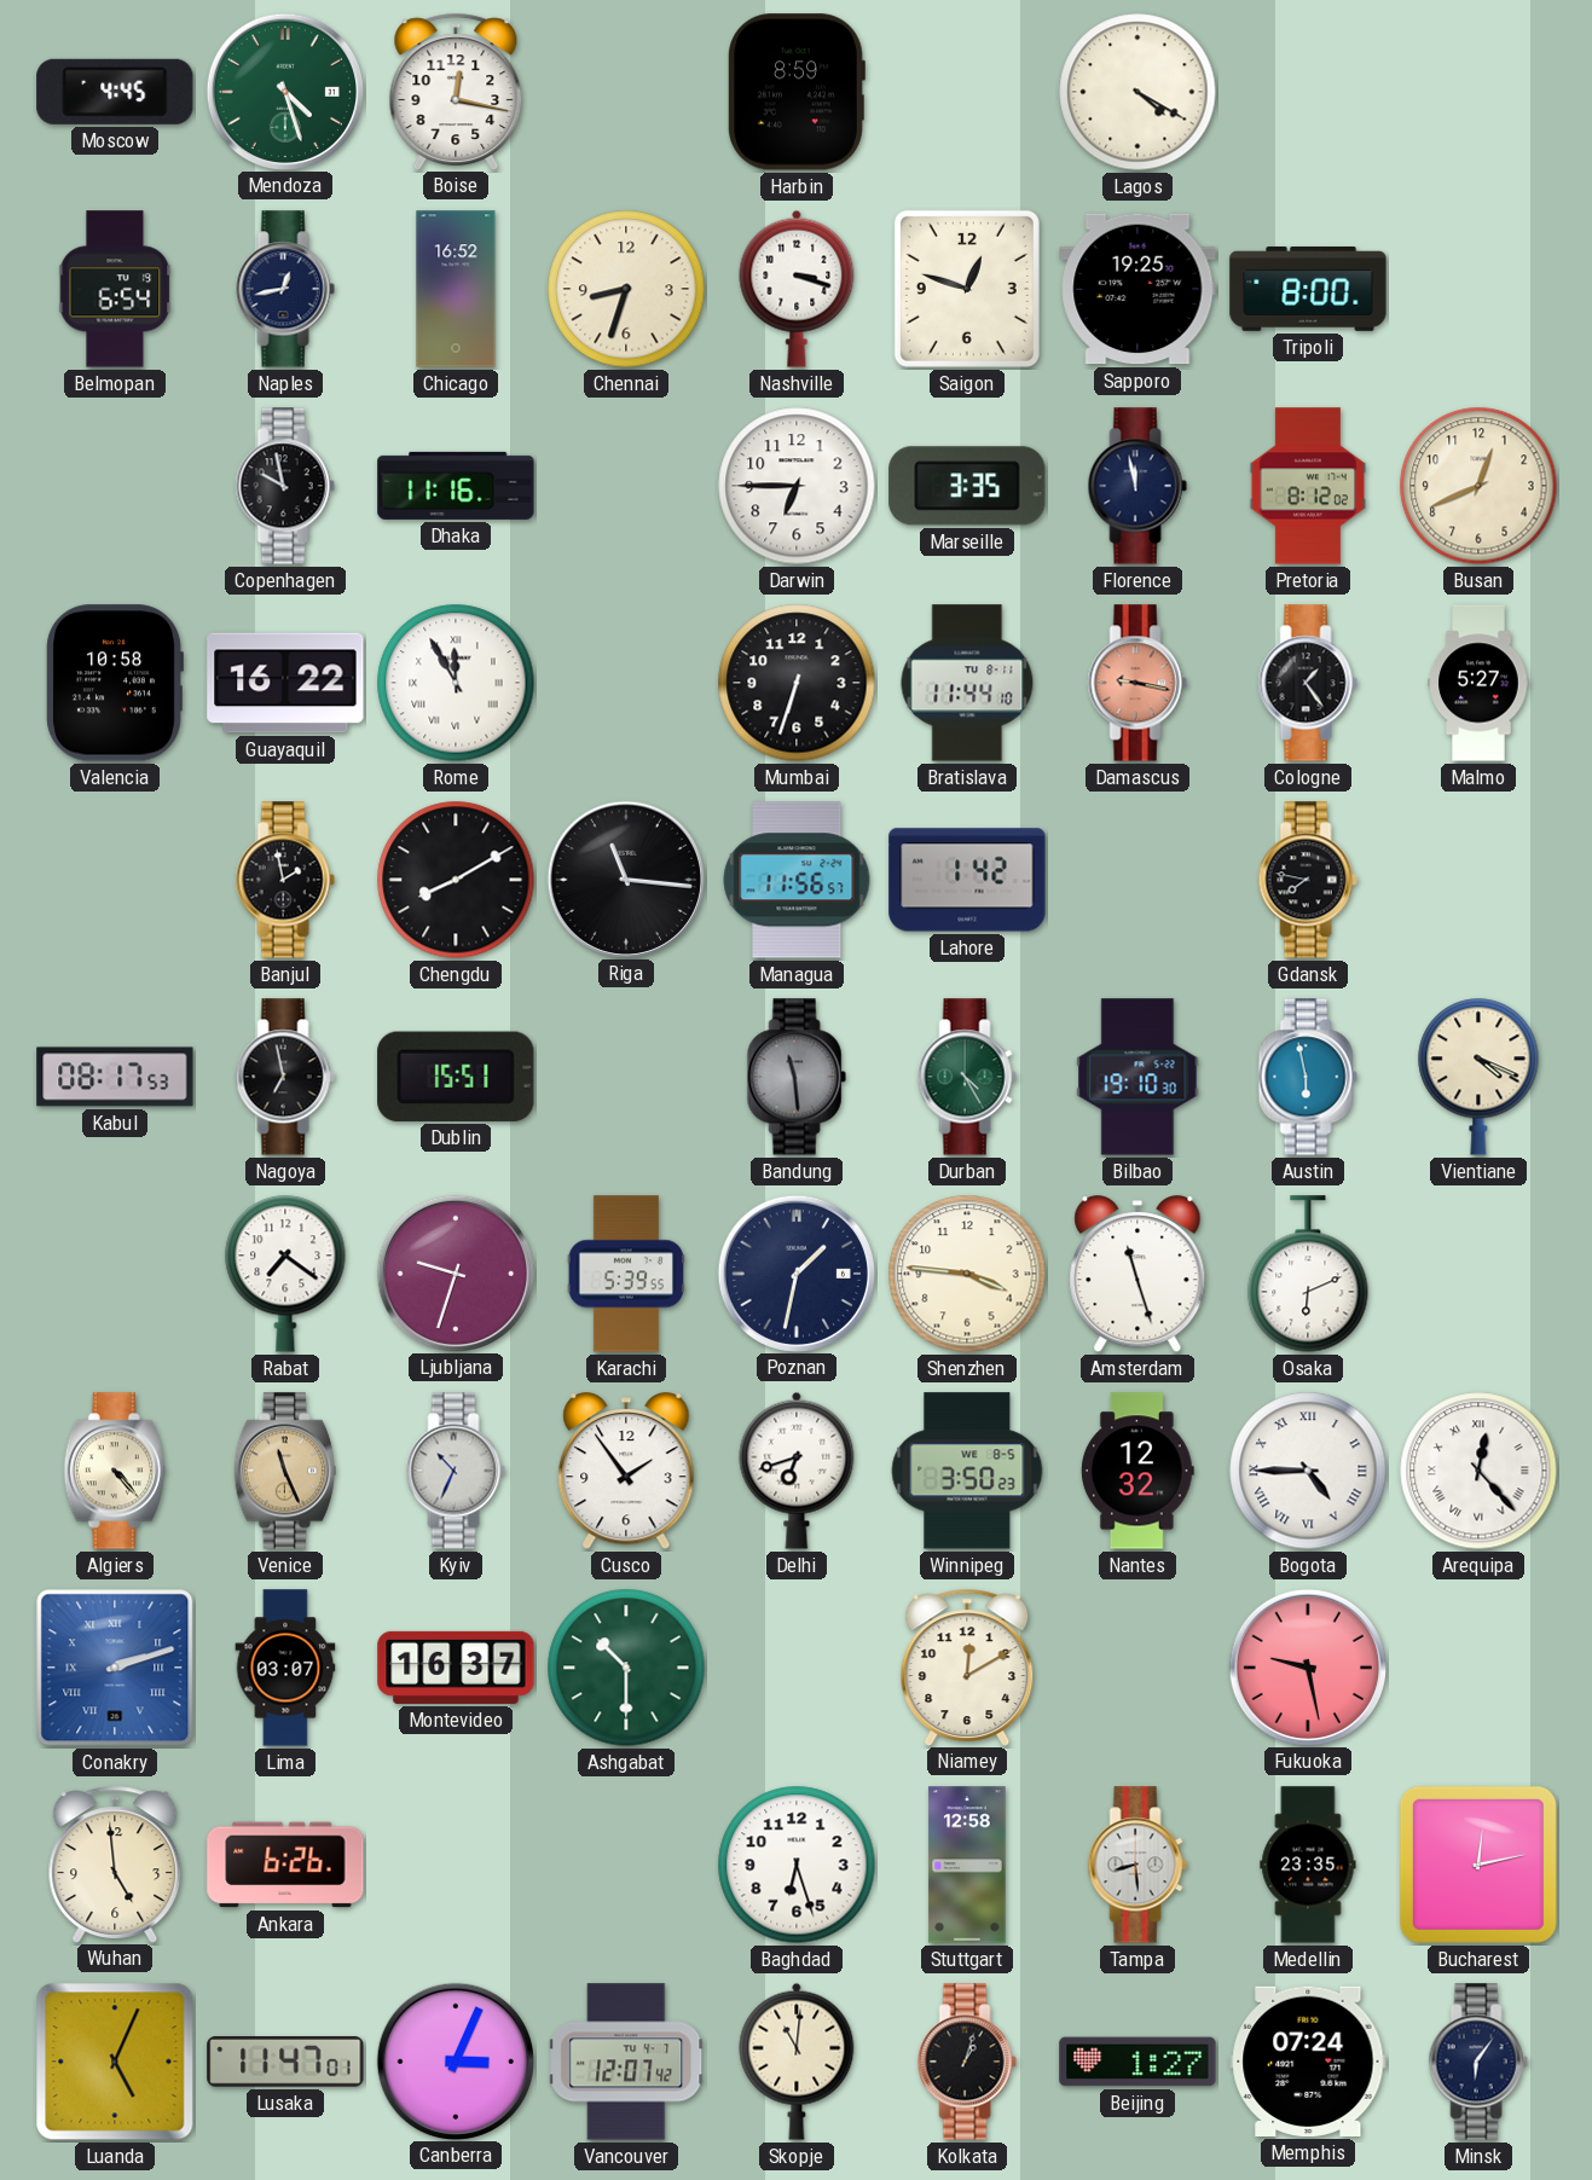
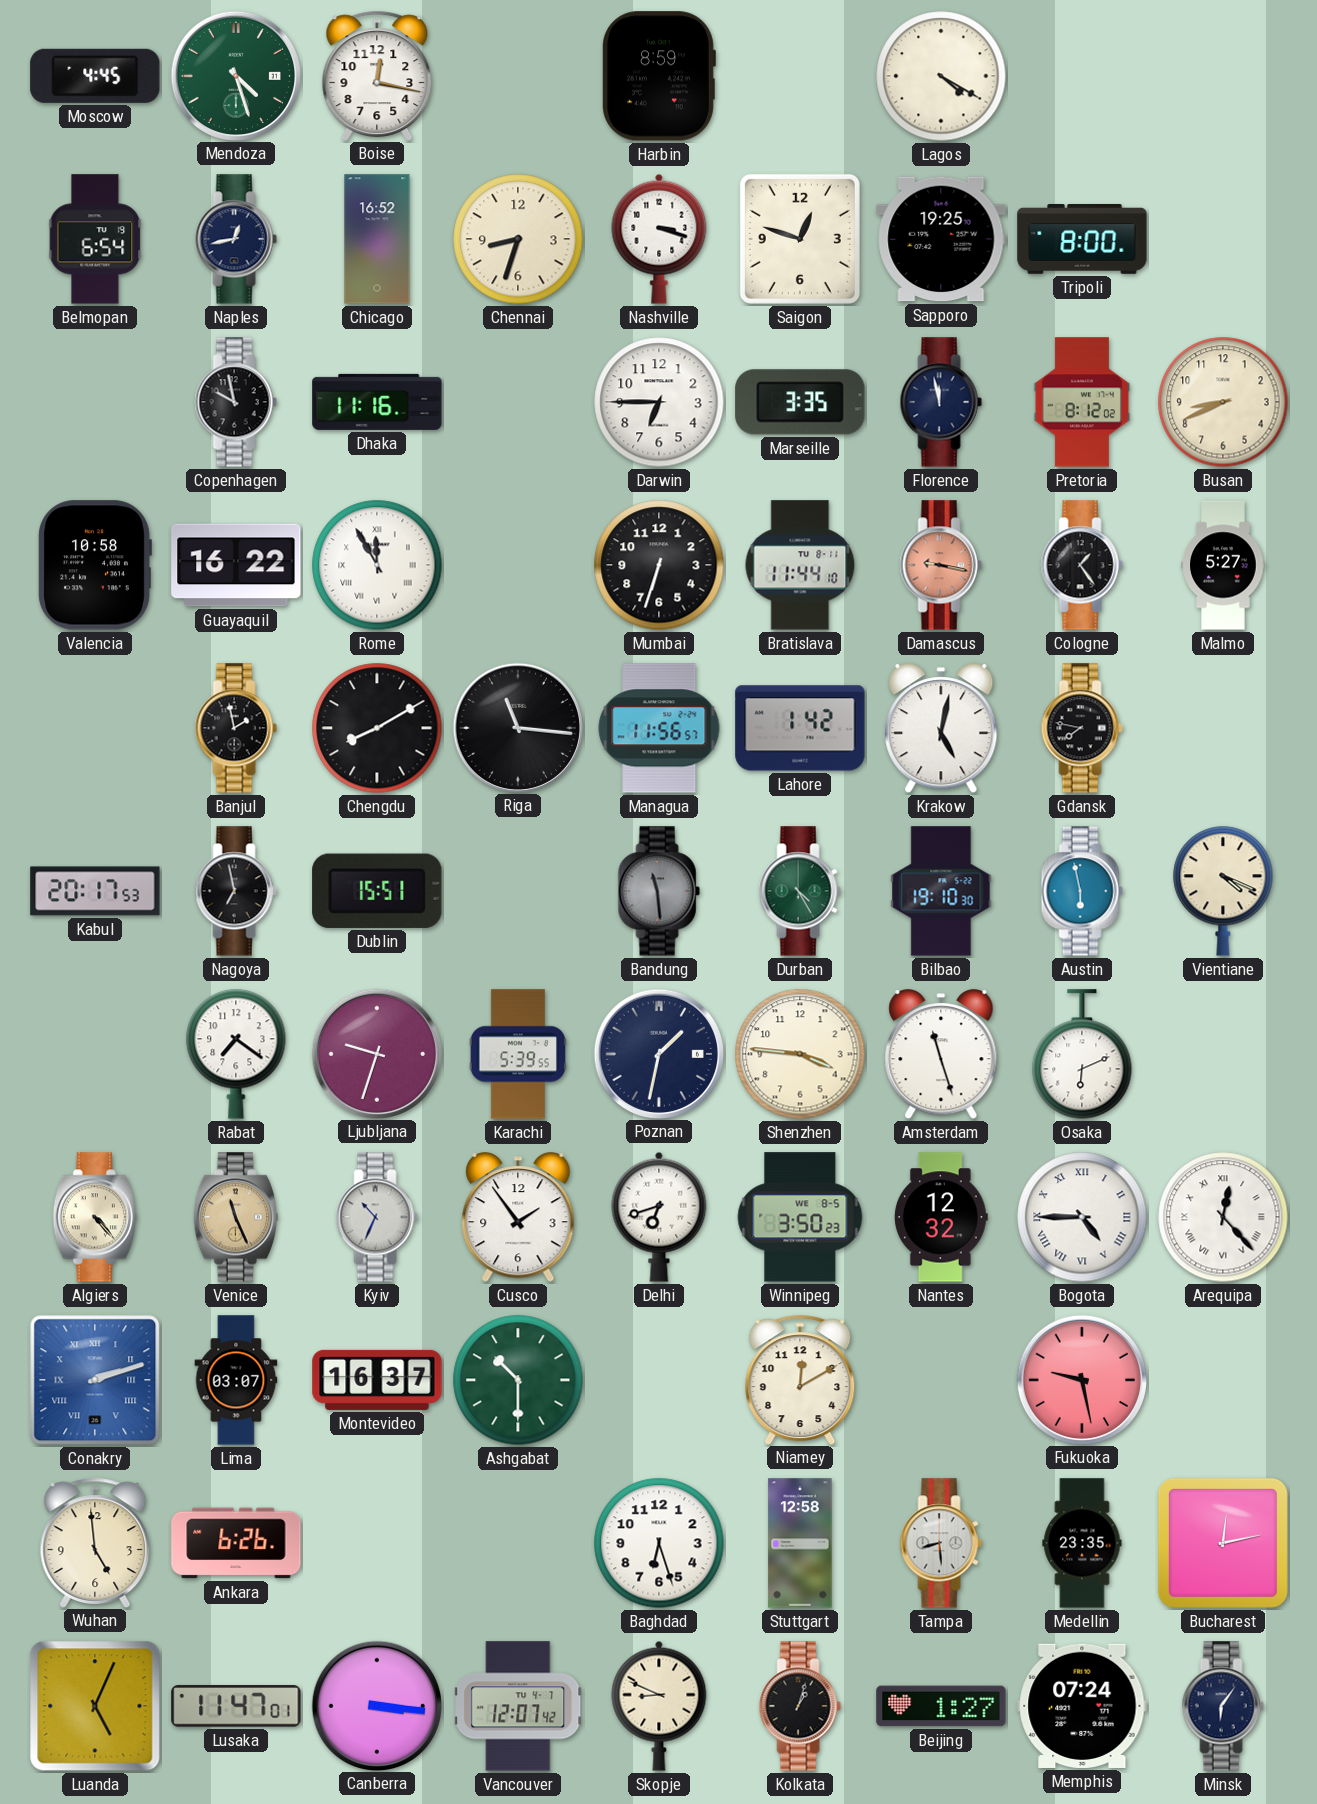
Busan: 12:41 -> 8:41 (1223, 402)
Krakow: none -> 5:02 (941, 729)
Kabul: 08:17 -> 20:17 (95, 891)
Canberra: 3:04 -> 3:16 (376, 1705)
Skopje: 11:01 -> 8:49 (659, 1706)
